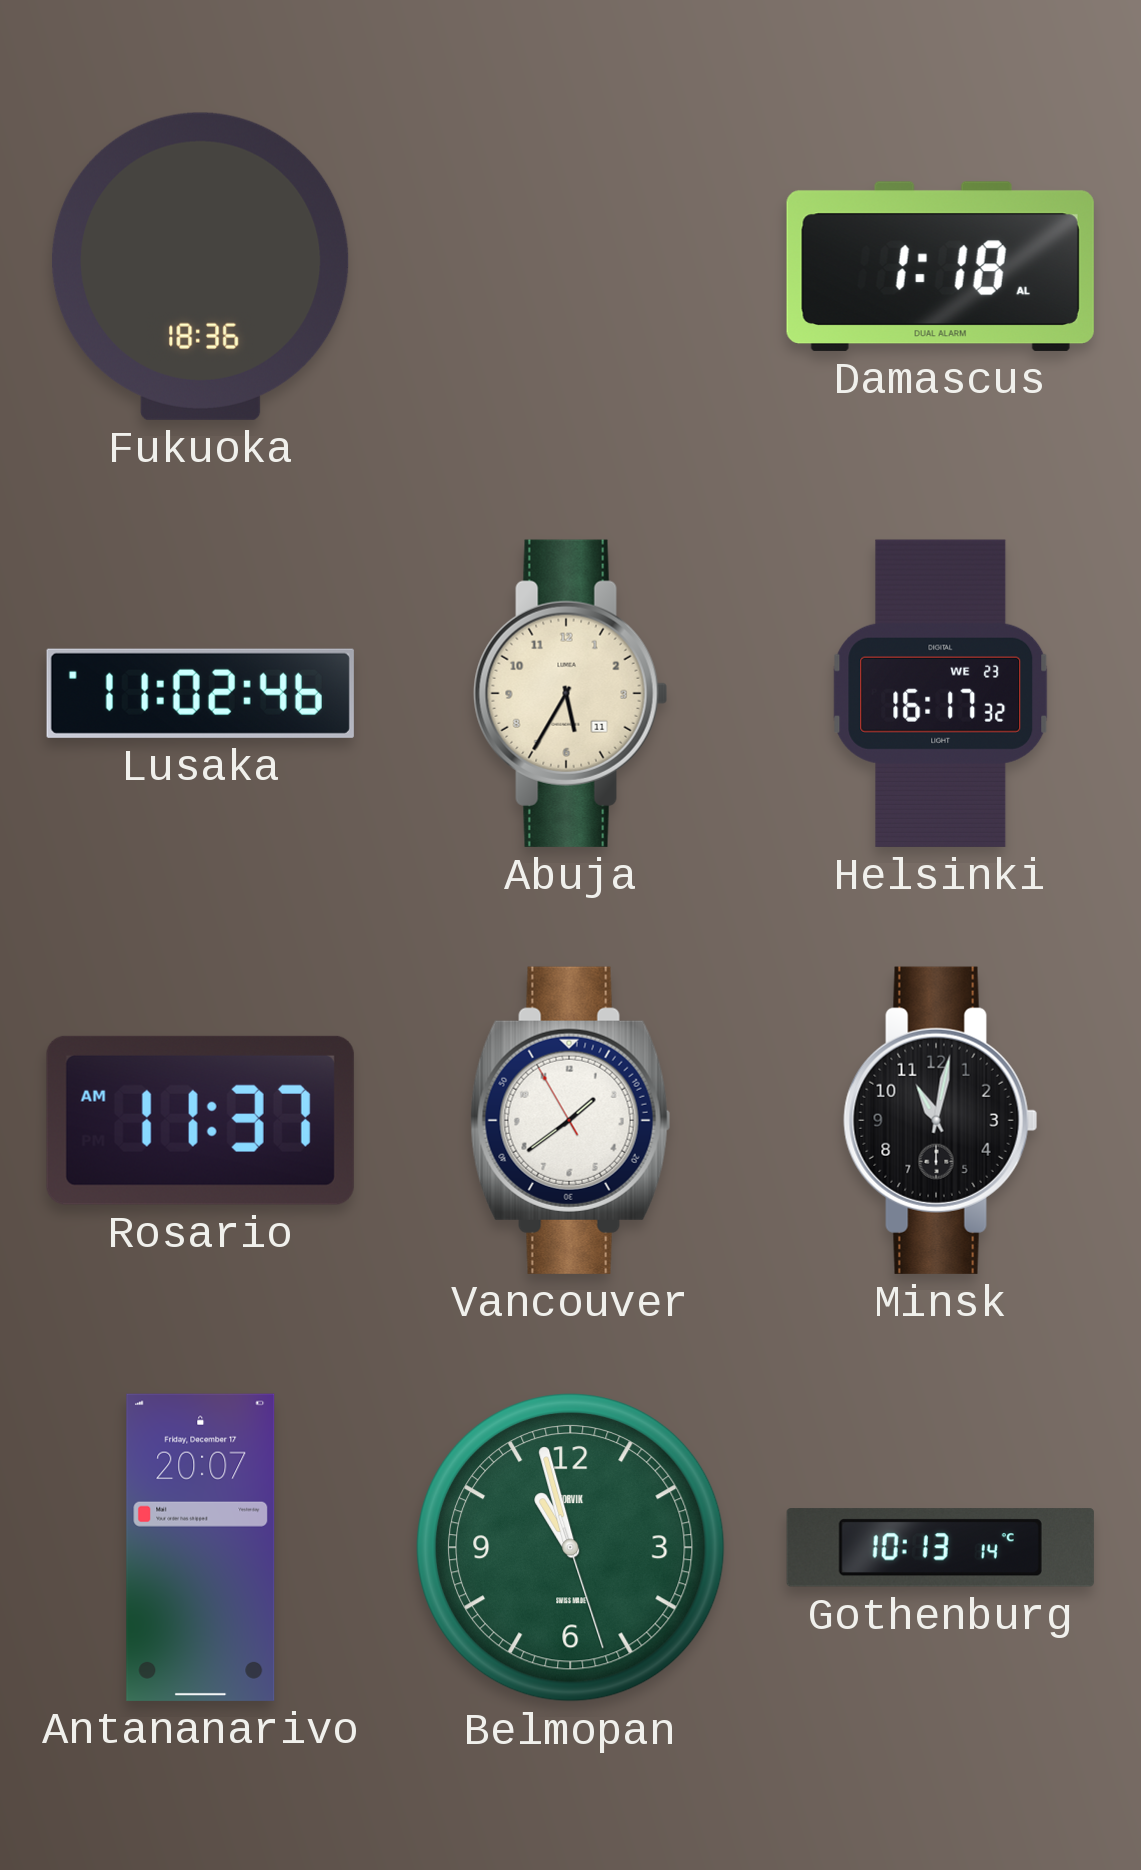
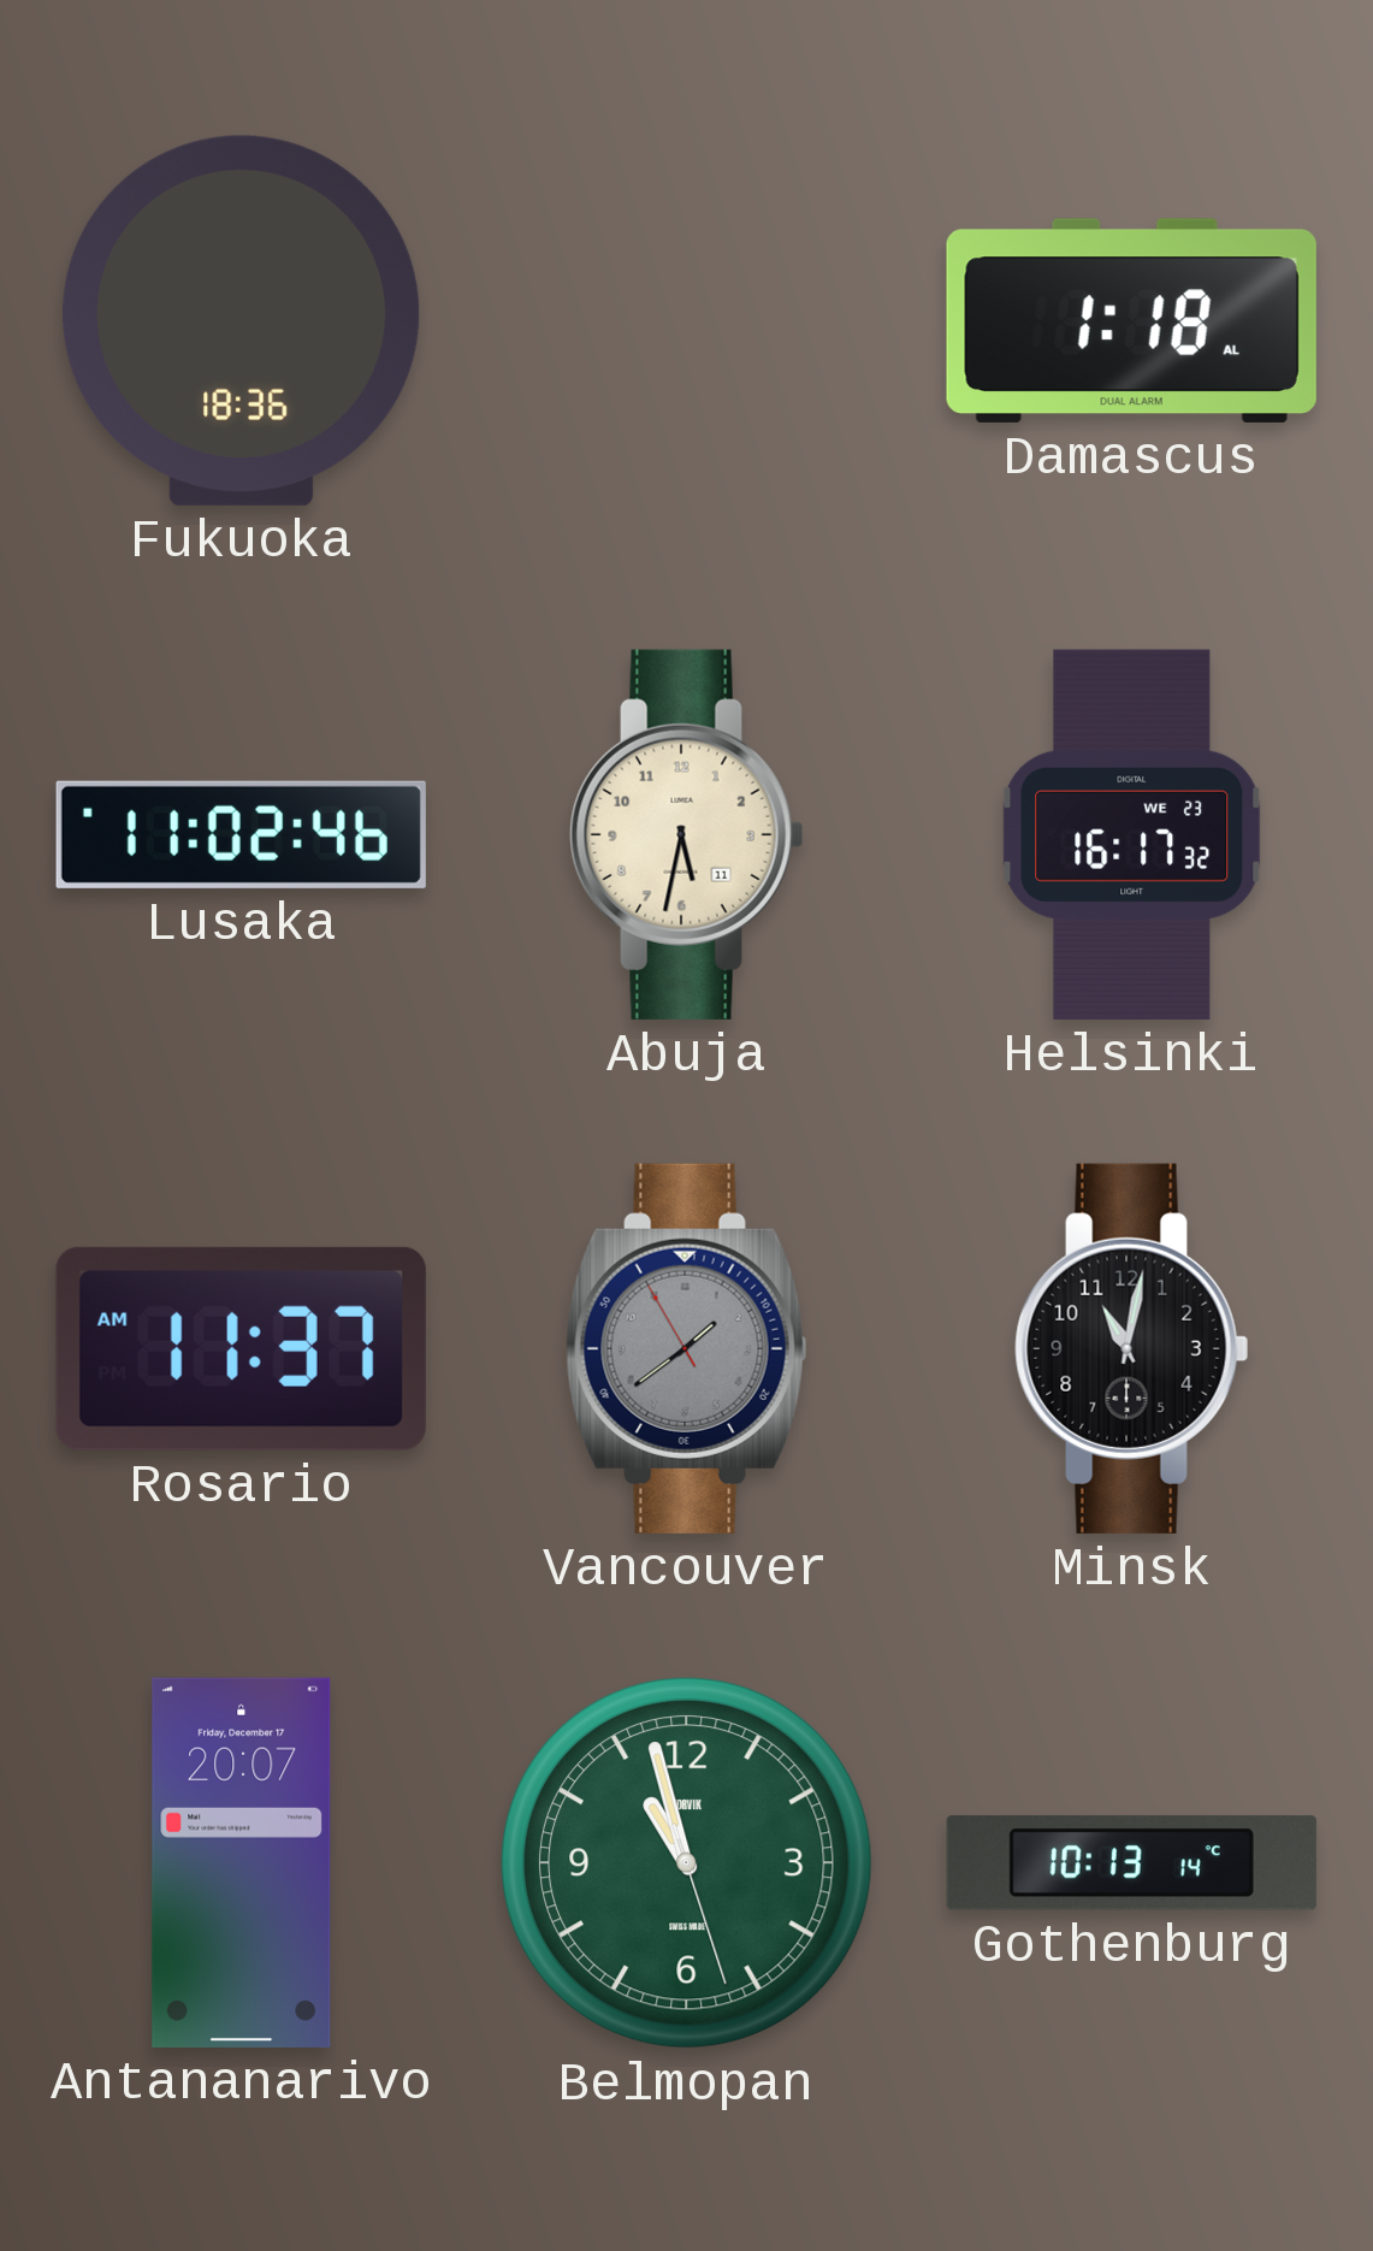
Abuja: 5:35 -> 5:32 (687, 834)
Vancouver dial: white -> grey (687, 1348)
